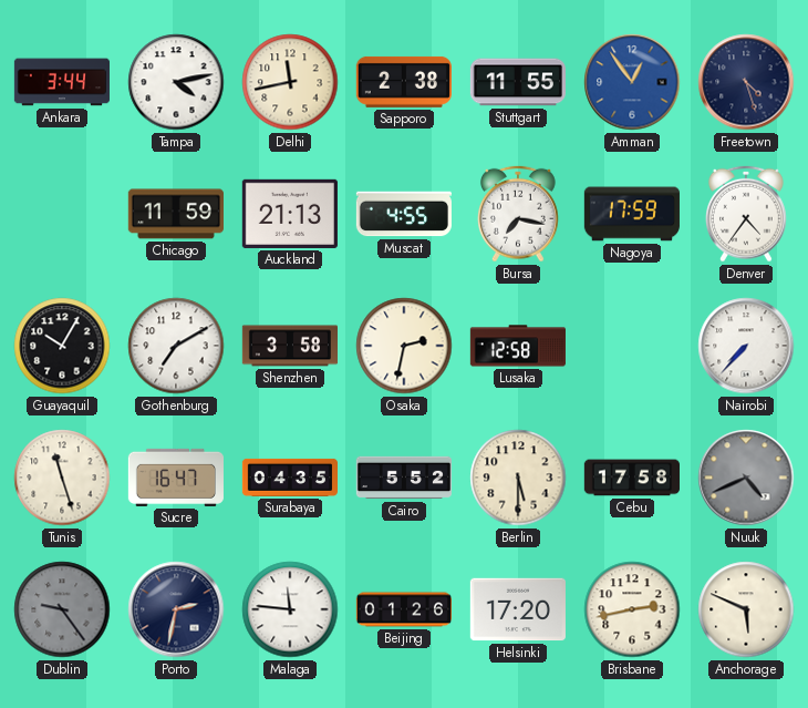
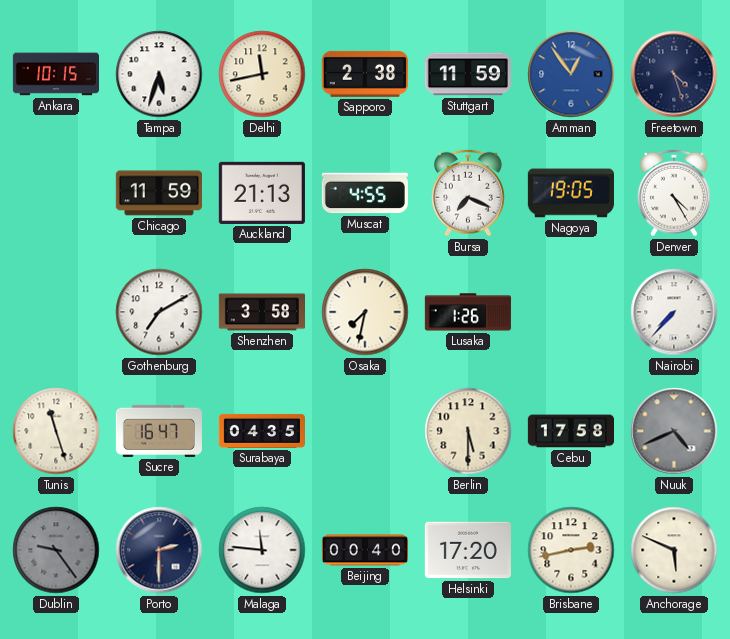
Ankara: 3:44 -> 10:15 (55, 74)
Tampa: 4:13 -> 5:33 (159, 74)
Stuttgart: 11:55 -> 11:59 (467, 74)
Bursa: 7:17 -> 7:19 (469, 193)
Nagoya: 17:59 -> 19:05 (571, 193)
Denver: 4:36 -> 4:25 (675, 193)
Guayaquil: 10:05 -> none (62, 346)
Osaka: 2:32 -> 7:32 (365, 312)
Lusaka: 12:58 -> 1:26 (468, 312)
Cairo: 5:52 -> none (403, 478)
Porto: 2:32 -> 2:30 (159, 550)
Beijing: 01:26 -> 00:40 (364, 550)
